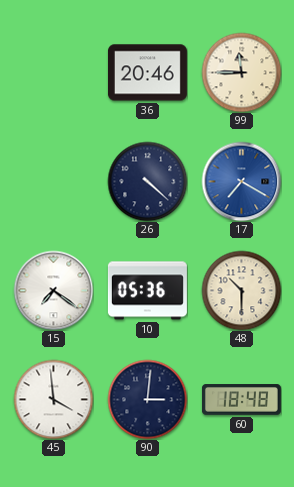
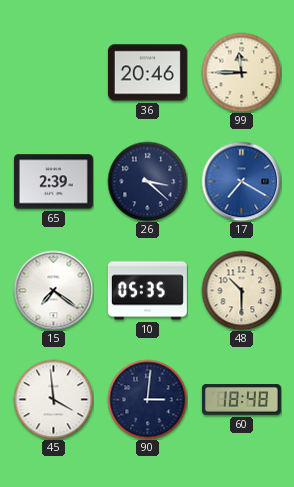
65: none -> 2:39 (53, 182)
26: 4:22 -> 3:22 (147, 181)
10: 05:36 -> 05:35 (147, 291)
